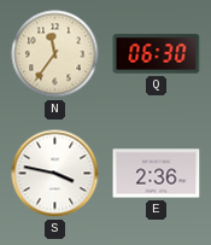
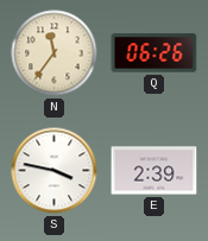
Q: 06:30 -> 06:26 (155, 53)
E: 2:36 -> 2:39 (155, 171)
